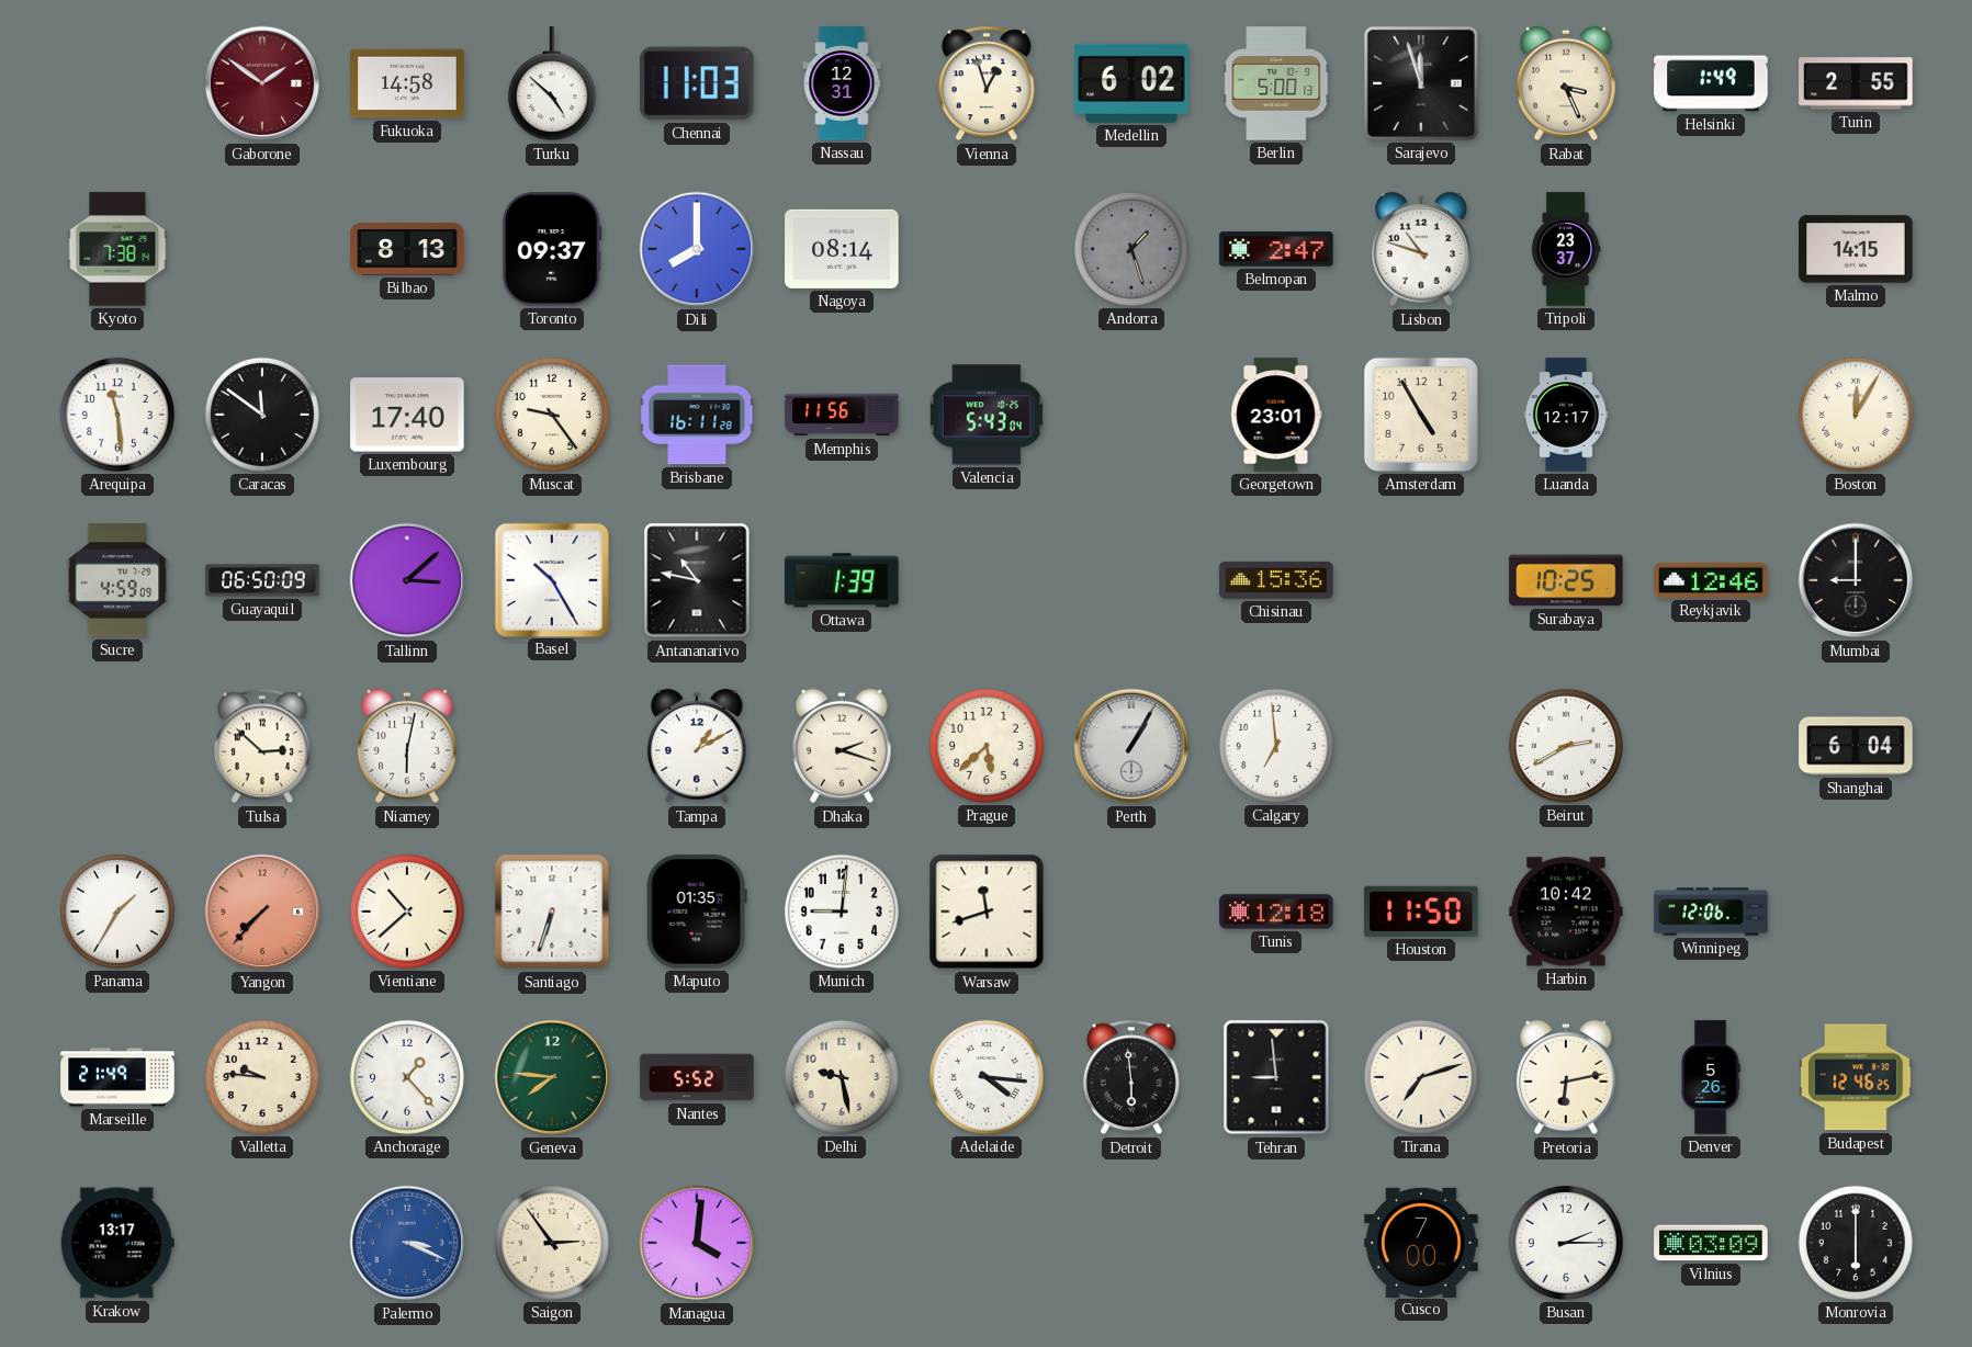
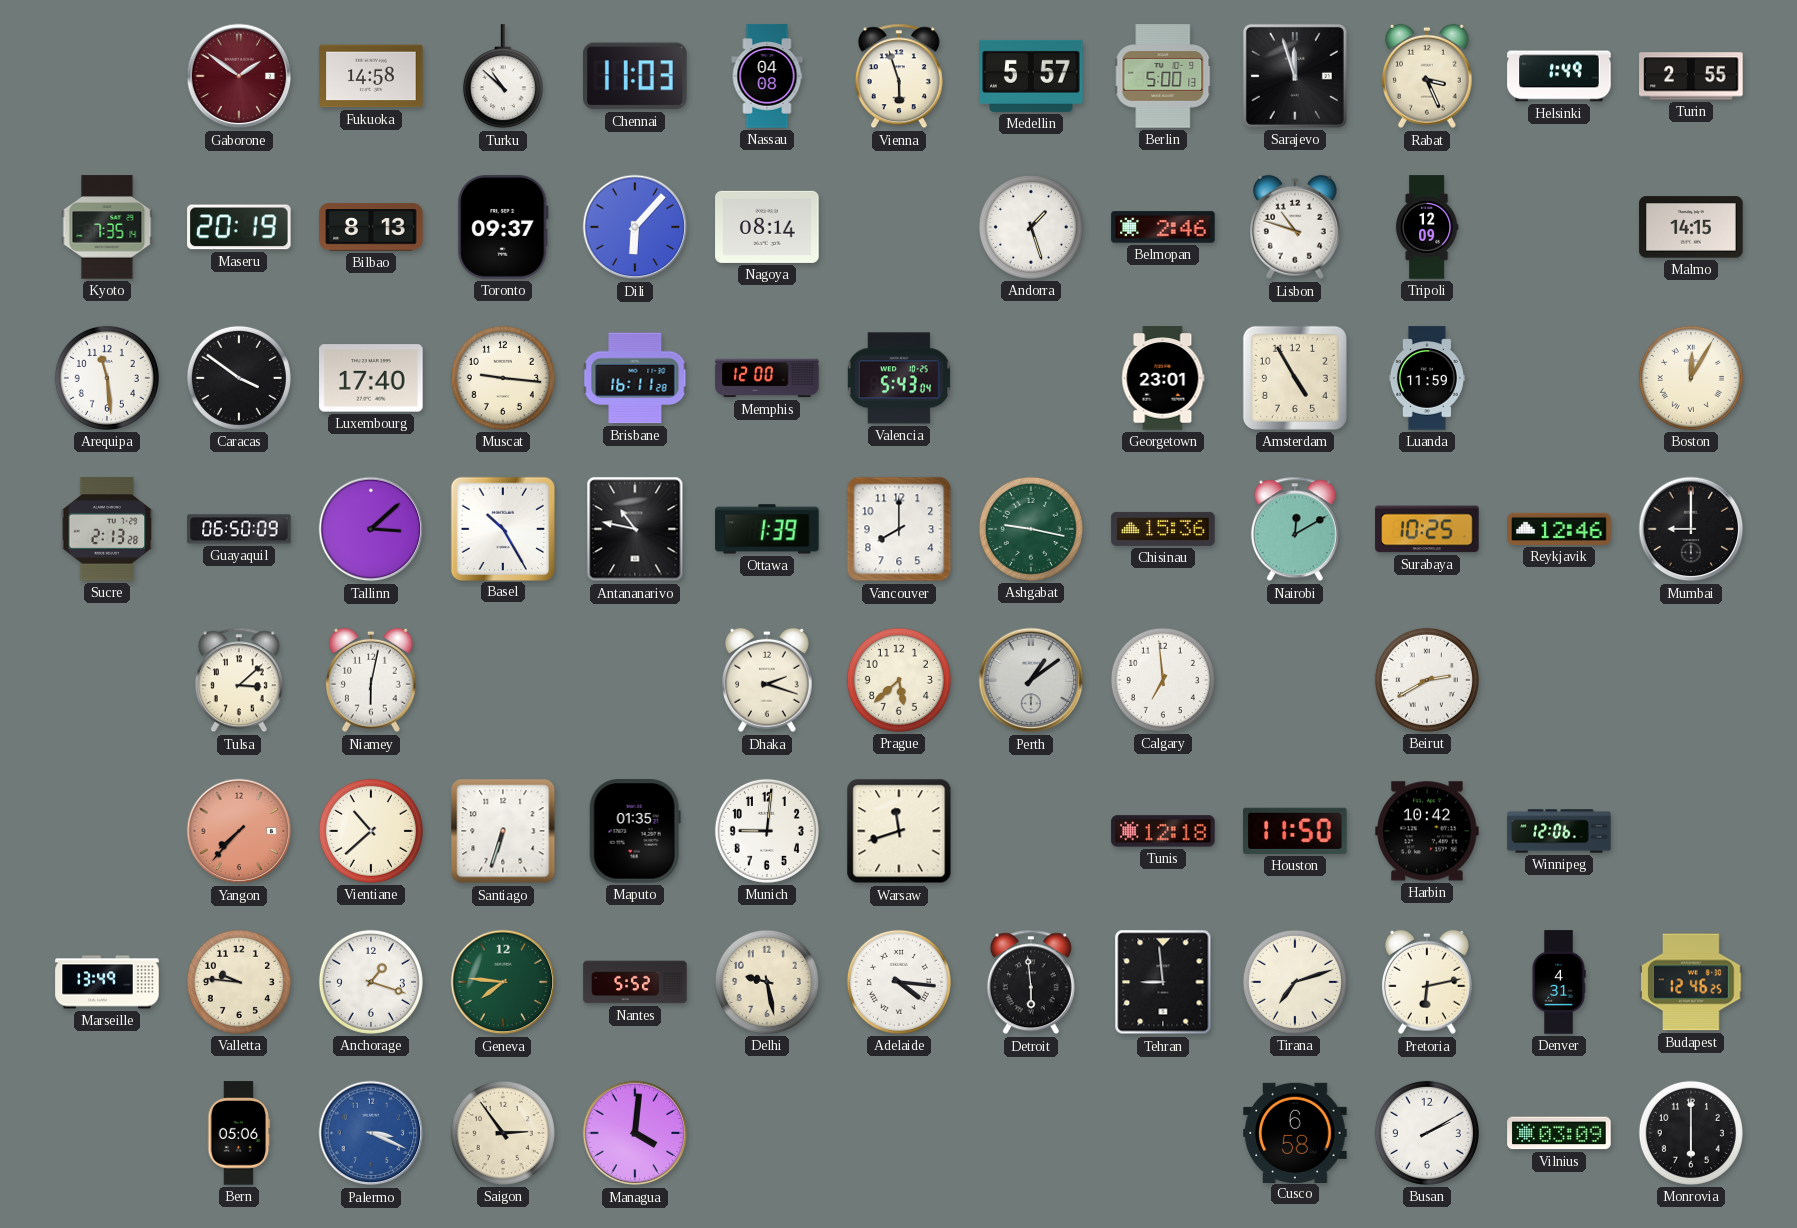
Turku: 4:52 -> 10:52 (503, 77)
Nassau: 12:31 -> 04:08 (767, 76)
Vienna: 12:57 -> 5:57 (899, 76)
Medellin: 6:02 -> 5:57 (1031, 76)
Kyoto: 7:38 -> 7:35 (107, 227)
Maseru: none -> 20:19 (239, 227)
Dili: 8:00 -> 6:07 (635, 227)
Andorra dial: grey -> white (1031, 227)
Belmopan: 2:47 -> 2:46 (1163, 227)
Tripoli: 23:37 -> 12:09 (1427, 227)
Caracas: 11:51 -> 3:51 (239, 378)
Muscat: 9:24 -> 9:16 (503, 378)
Memphis: 11:56 -> 12:00 (767, 378)
Luanda: 12:17 -> 11:59 (1427, 378)
Sucre: 4:59 -> 2:13 (107, 529)
Vancouver: none -> 8:00 (899, 529)
Ashgabat: none -> 9:17 (1031, 529)
Nairobi: none -> 12:10 (1295, 529)
Tulsa: 2:52 -> 3:08 (239, 680)
Tampa: 1:10 -> none (697, 746)
Perth: 1:05 -> 1:09 (1031, 680)
Shanghai: 6:04 -> none (1856, 746)
Panama: 1:35 -> none (117, 912)
Marseille: 21:49 -> 13:49 (107, 982)
Anchorage: 1:23 -> 1:18 (371, 982)
Denver: 5:26 -> 4:31 (1559, 982)
Krakow: 13:17 -> none (117, 1243)
Bern: none -> 05:06 (239, 1133)
Cusco: 7:00 -> 6:58 (1295, 1132)
Busan: 2:15 -> 2:10 (1427, 1133)
